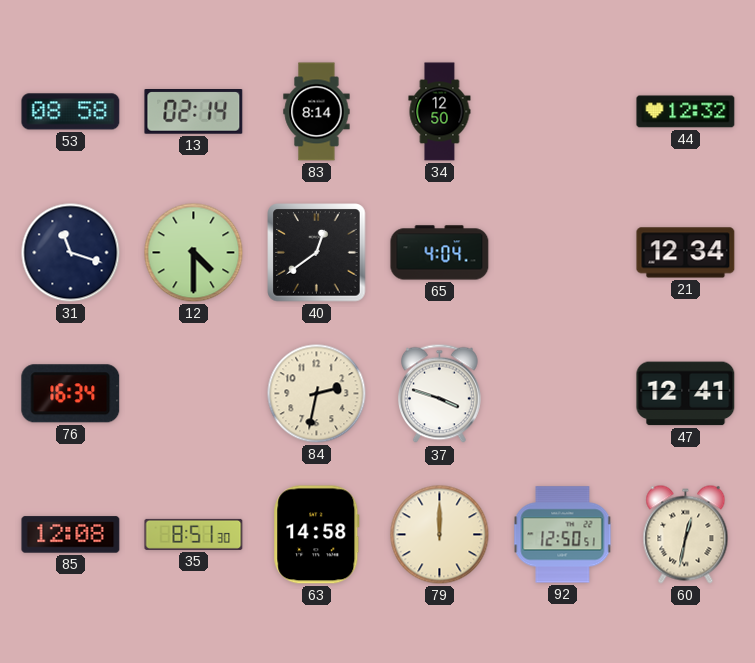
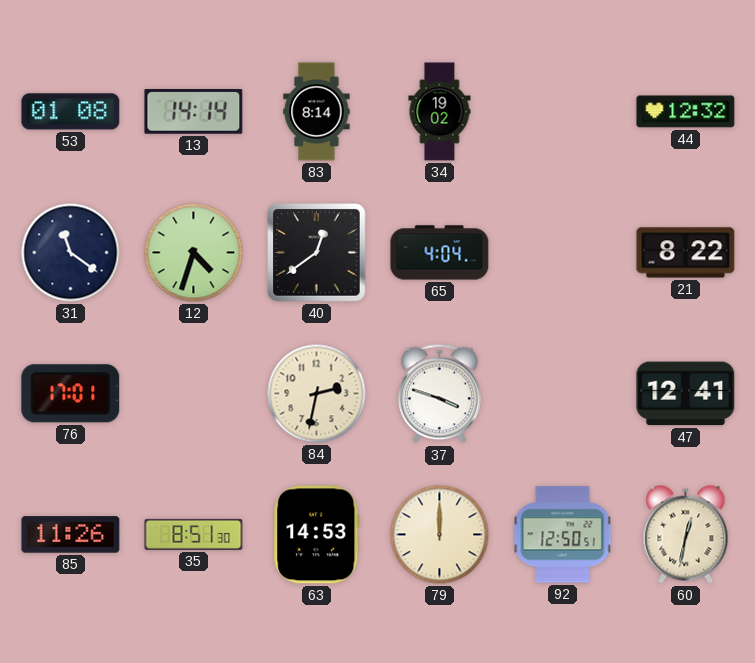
53: 08:58 -> 01:08 (71, 112)
13: 02:14 -> 14:14 (194, 112)
34: 12:50 -> 19:02 (440, 112)
31: 11:18 -> 11:21 (71, 253)
12: 4:30 -> 4:33 (194, 253)
21: 12:34 -> 8:22 (686, 253)
76: 16:34 -> 17:01 (71, 394)
85: 12:08 -> 11:26 (71, 535)
63: 14:58 -> 14:53 (317, 535)
